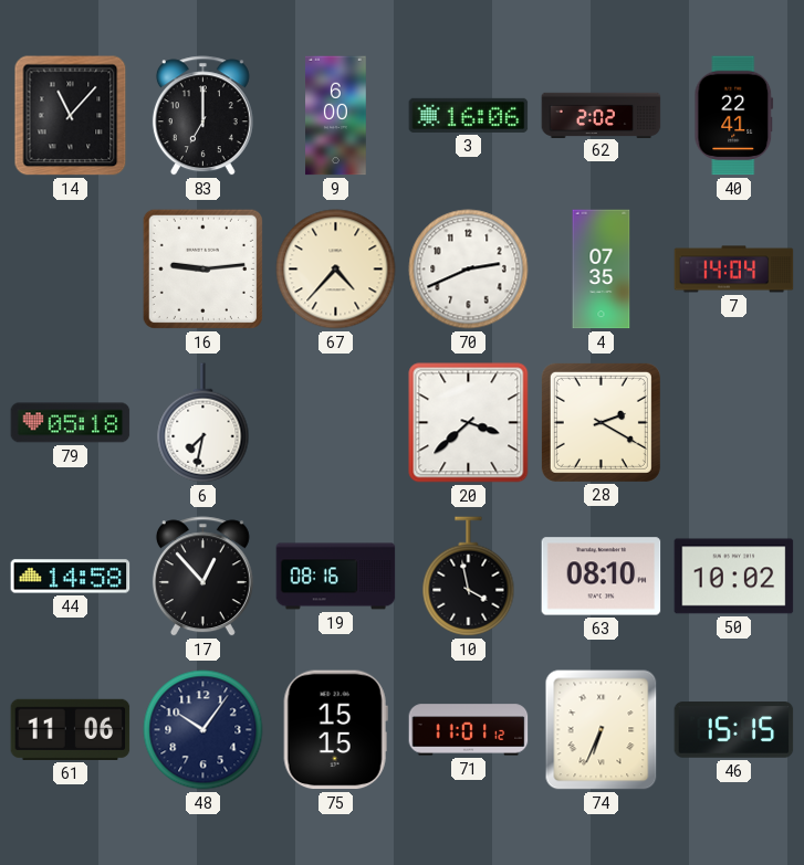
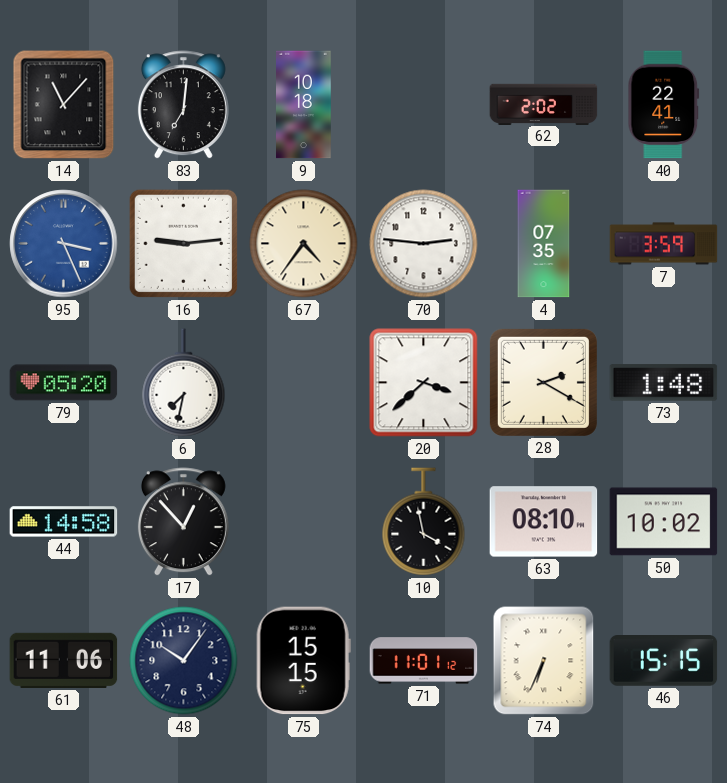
83: 7:00 -> 7:01 (183, 105)
9: 6:00 -> 10:18 (304, 105)
3: 16:06 -> none (469, 115)
95: none -> 3:26 (64, 244)
67: 4:37 -> 4:36 (304, 244)
70: 2:41 -> 2:46 (424, 244)
7: 14:04 -> 3:59 (664, 244)
79: 05:18 -> 05:20 (64, 383)
73: none -> 1:48 (664, 383)
19: 08:16 -> none (336, 577)
